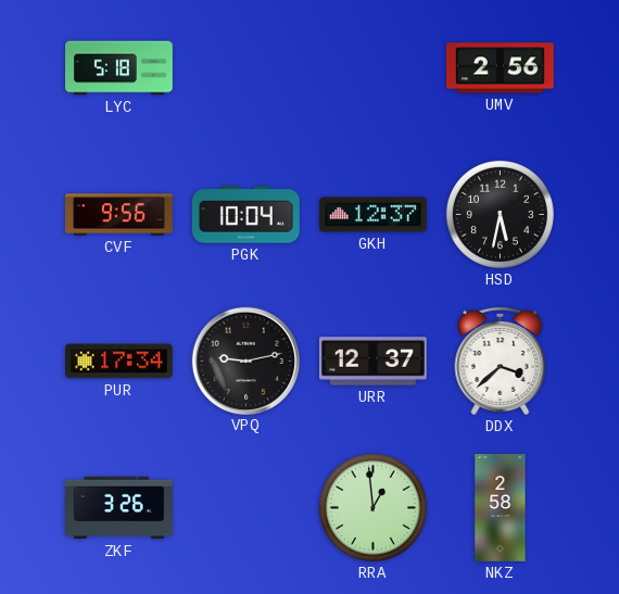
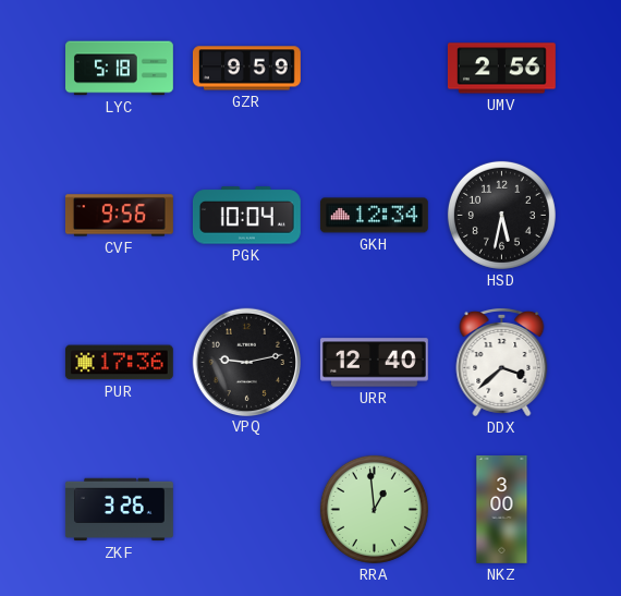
GZR: none -> 9:59 (246, 69)
GKH: 12:37 -> 12:34 (374, 216)
PUR: 17:34 -> 17:36 (119, 363)
URR: 12:37 -> 12:40 (374, 363)
NKZ: 2:58 -> 3:00 (502, 510)
